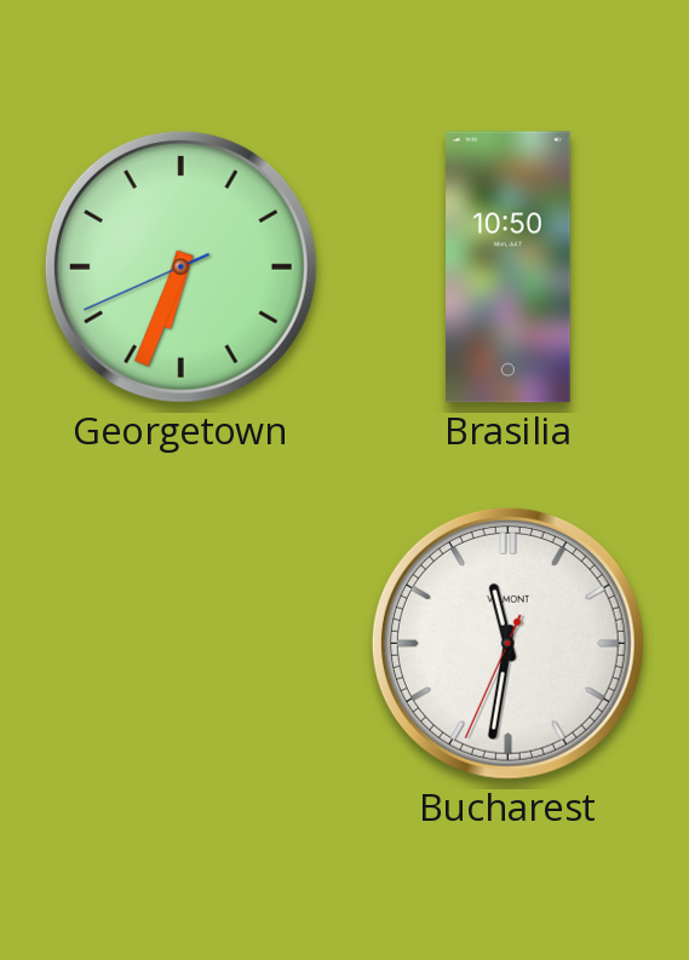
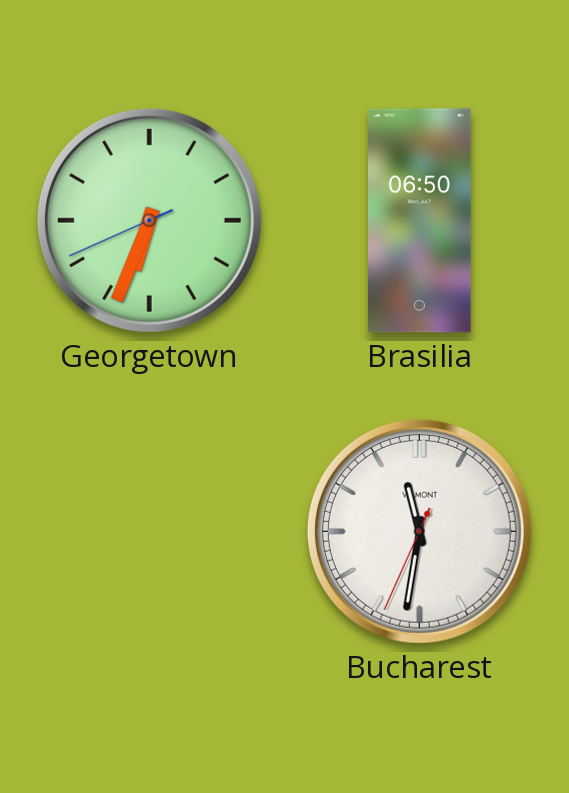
Brasilia: 10:50 -> 06:50 (420, 221)
